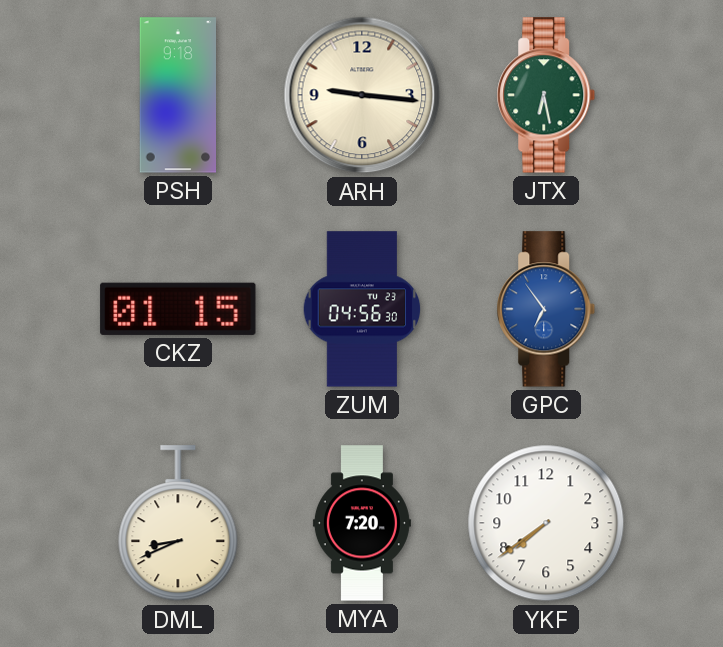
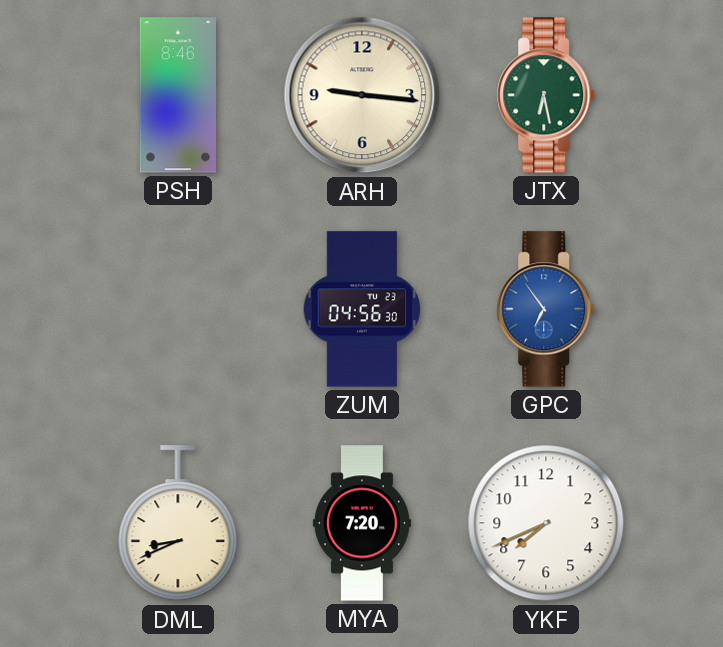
PSH: 9:18 -> 8:46 (178, 95)
CKZ: 01:15 -> none (178, 309)
YKF: 7:39 -> 7:41 (546, 523)
